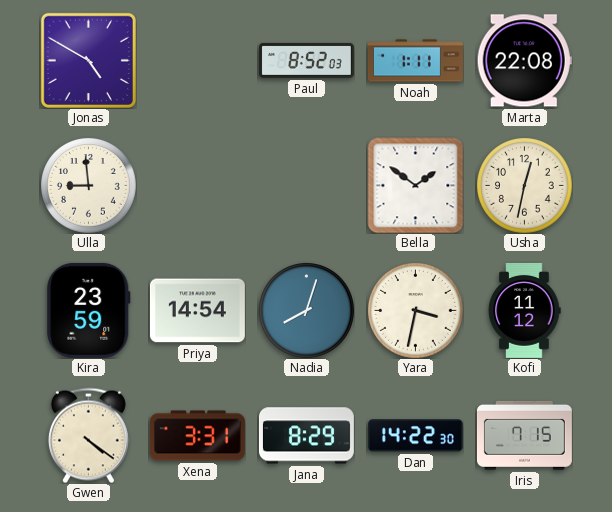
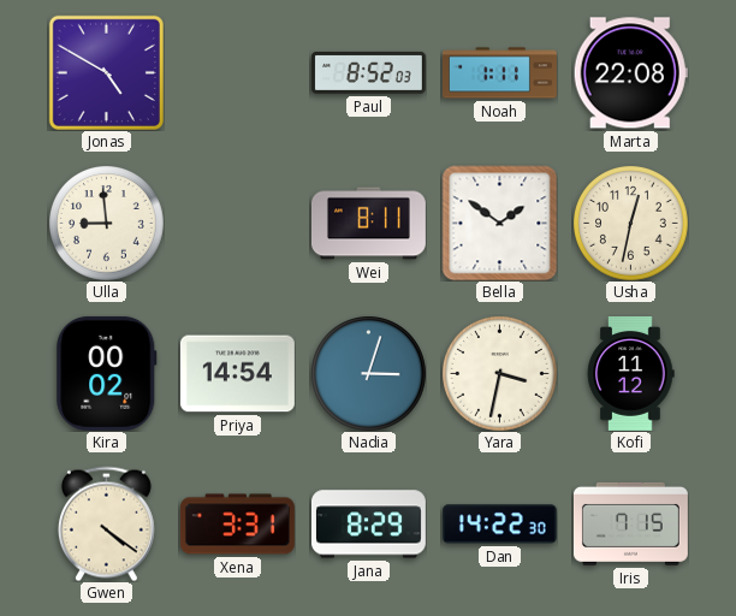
Wei: none -> 8:11 (368, 224)
Kira: 23:59 -> 00:02 (107, 373)
Nadia: 8:03 -> 3:03 (369, 374)
